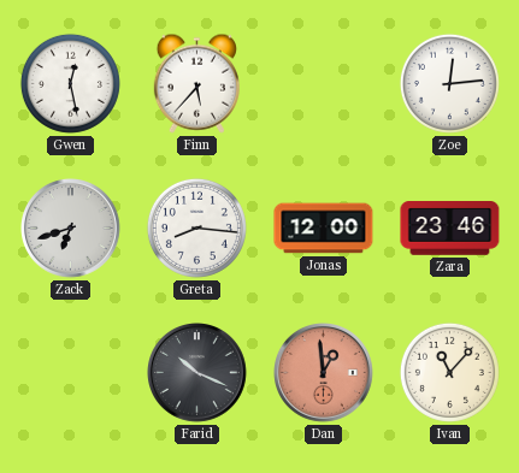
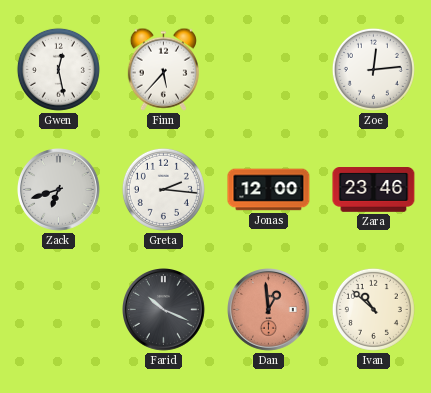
Greta: 8:16 -> 2:16 (163, 189)
Ivan: 11:07 -> 10:52 (373, 309)
